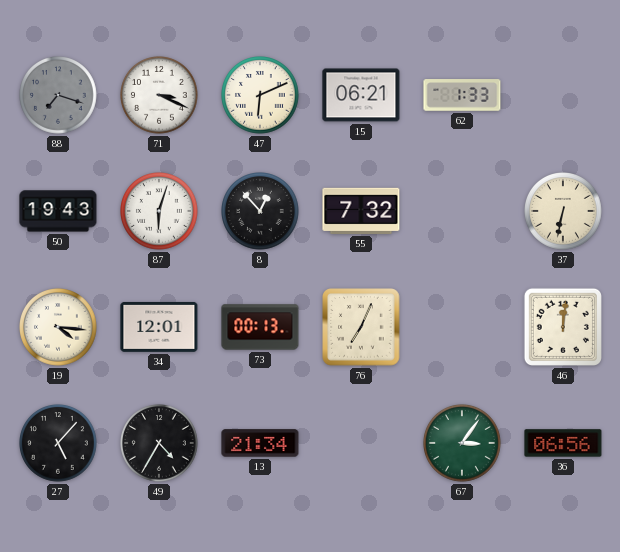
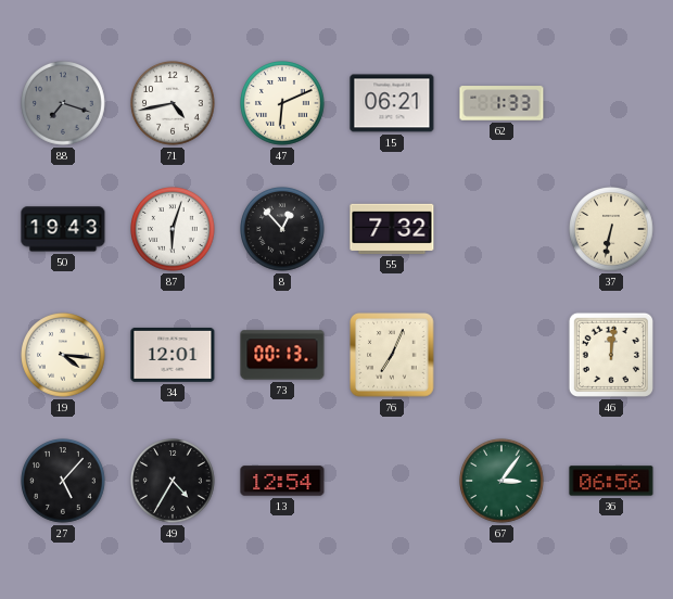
71: 3:19 -> 4:43 (174, 104)
13: 21:34 -> 12:54 (282, 481)
